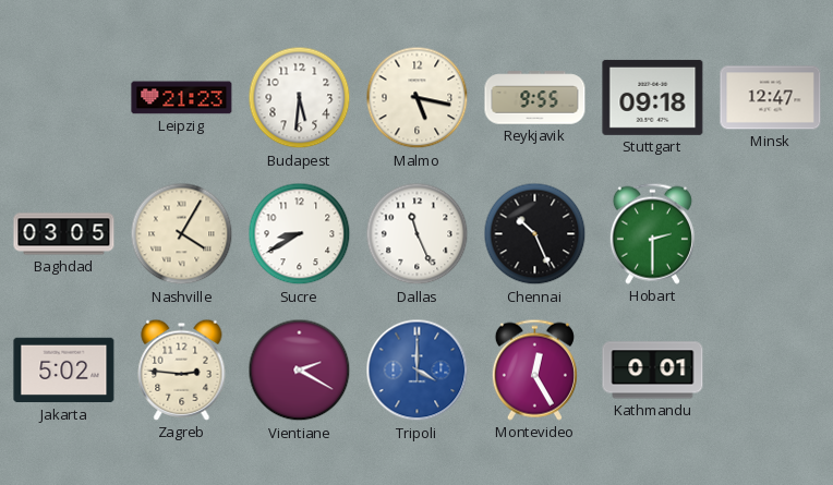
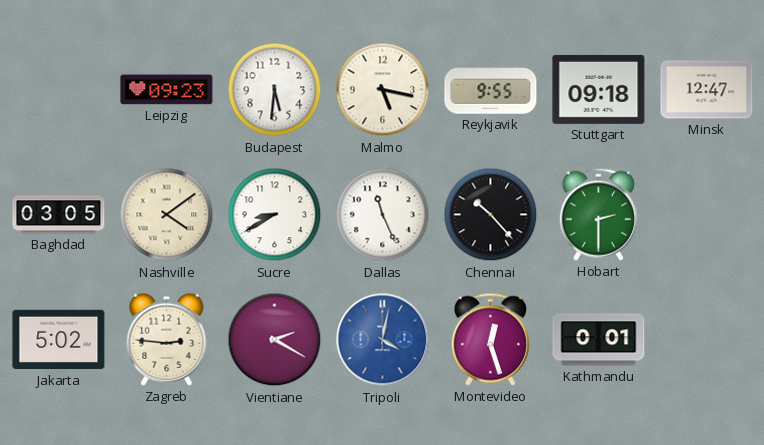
Leipzig: 21:23 -> 09:23 (167, 90)
Nashville: 4:05 -> 4:09 (167, 215)
Chennai: 10:26 -> 10:23 (491, 215)
Tripoli: 4:00 -> 4:02 (383, 340)
Montevideo: 12:25 -> 12:27 (490, 339)
